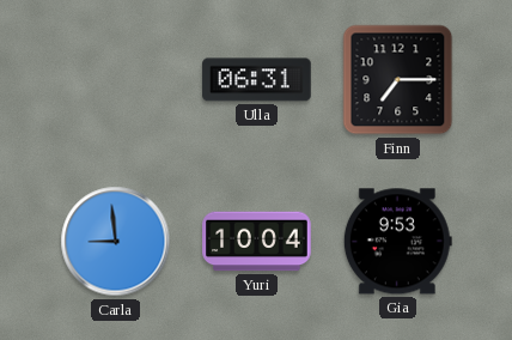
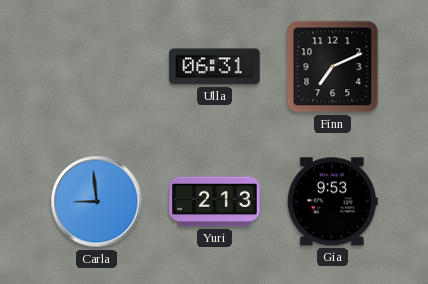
Finn: 7:15 -> 7:11 (333, 67)
Yuri: 10:04 -> 2:13 (215, 202)
